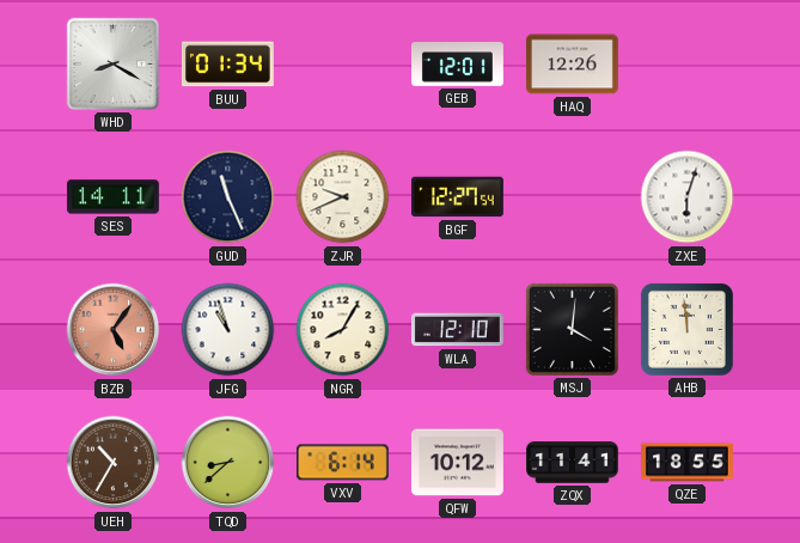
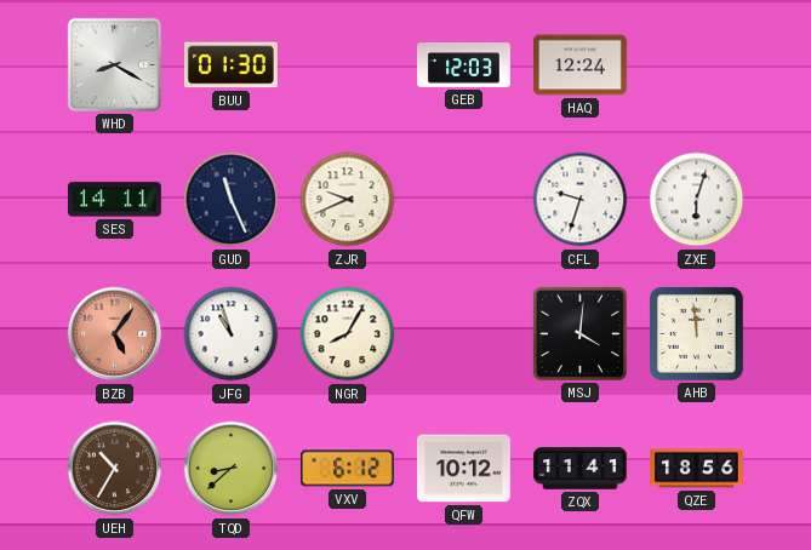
BUU: 01:34 -> 01:30 (230, 65)
GEB: 12:01 -> 12:03 (464, 65)
HAQ: 12:26 -> 12:24 (579, 65)
BGF: 12:27 -> none (457, 197)
CFL: none -> 9:33 (581, 200)
WLA: 12:10 -> none (457, 330)
VXV: 6:14 -> 6:12 (347, 469)
QZE: 18:55 -> 18:56 (696, 469)
